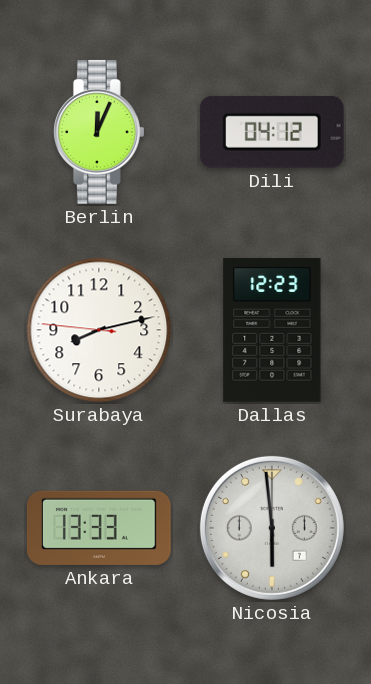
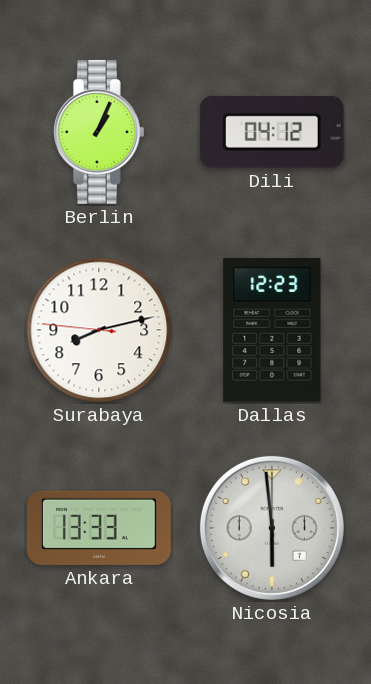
Berlin: 12:04 -> 1:04 (99, 132)
